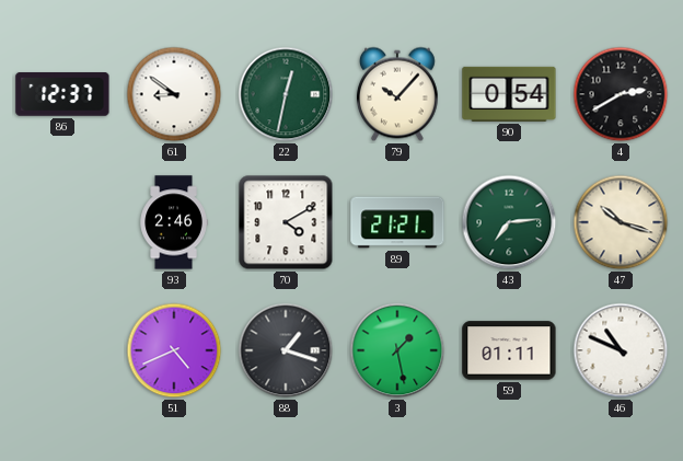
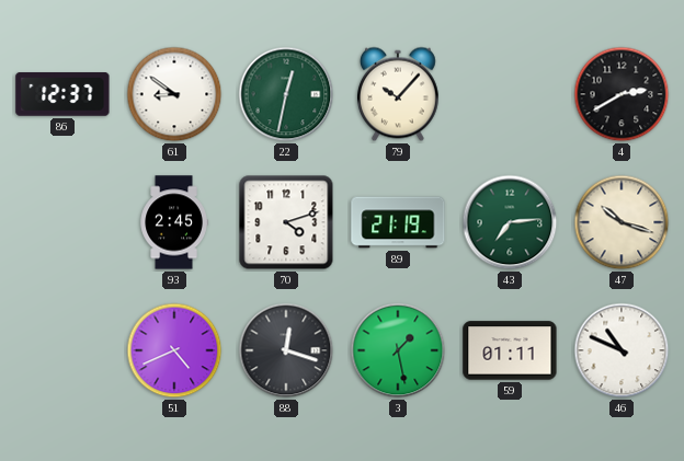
90: 0:54 -> none (509, 94)
93: 2:46 -> 2:45 (174, 222)
70: 4:10 -> 4:12 (286, 222)
89: 21:21 -> 21:19 (398, 222)
88: 1:18 -> 12:18 (286, 350)
